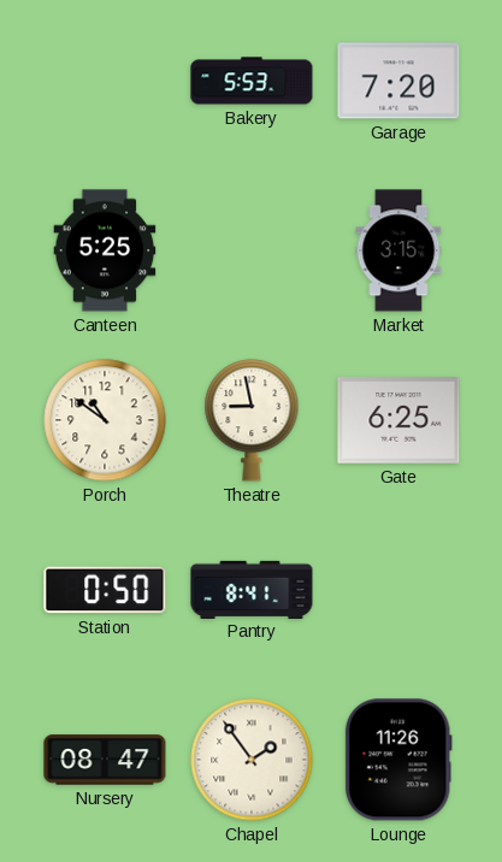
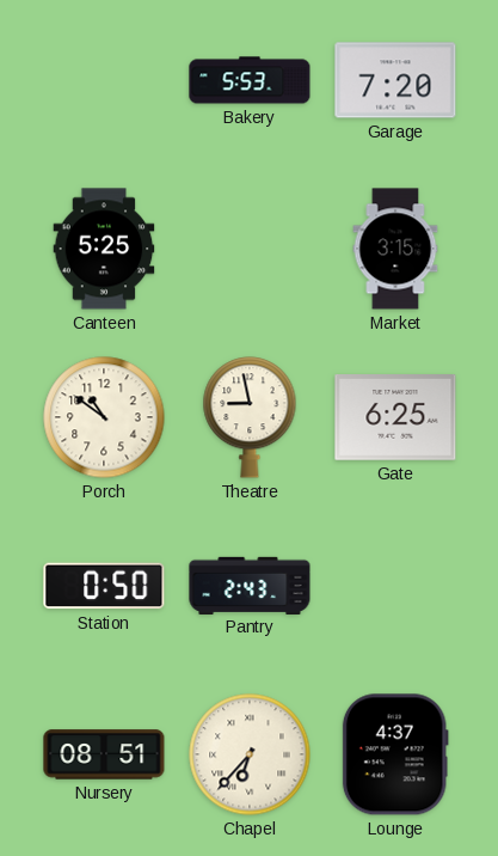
Pantry: 8:41 -> 2:43 (250, 585)
Nursery: 08:47 -> 08:51 (104, 754)
Chapel: 1:54 -> 6:37 (250, 754)
Lounge: 11:26 -> 4:37 (395, 754)
